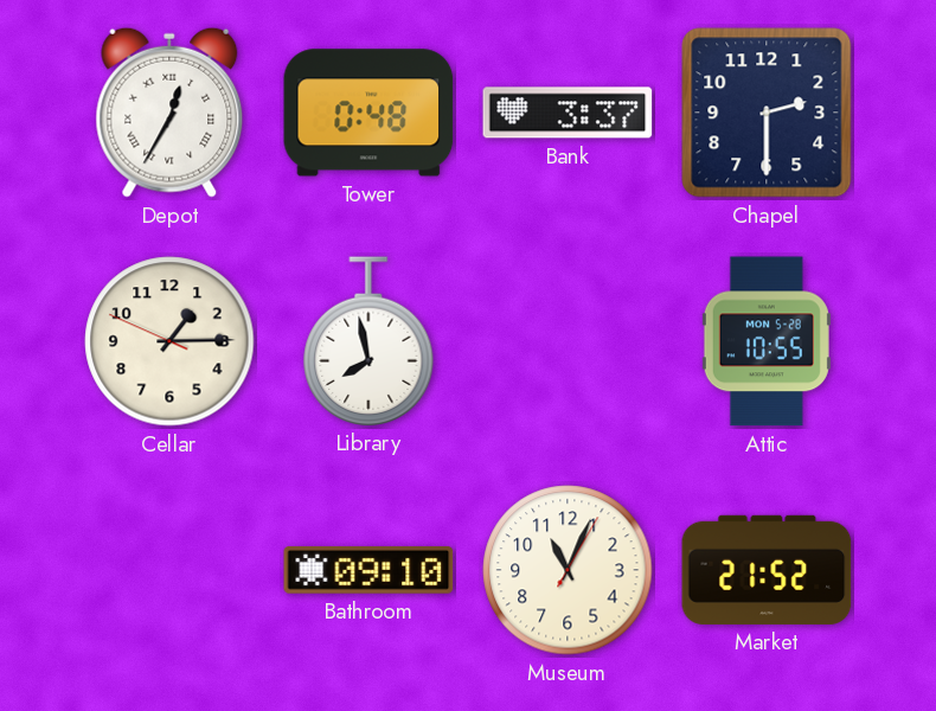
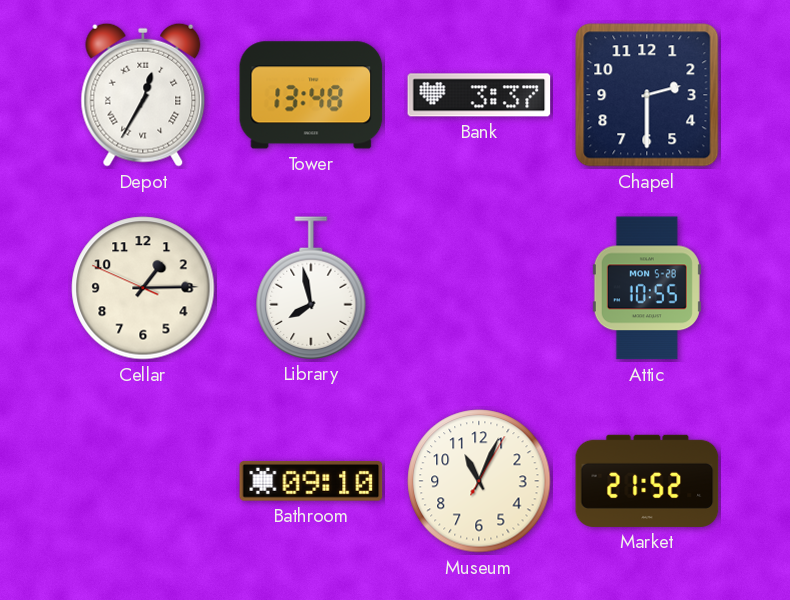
Tower: 0:48 -> 13:48 (311, 95)
